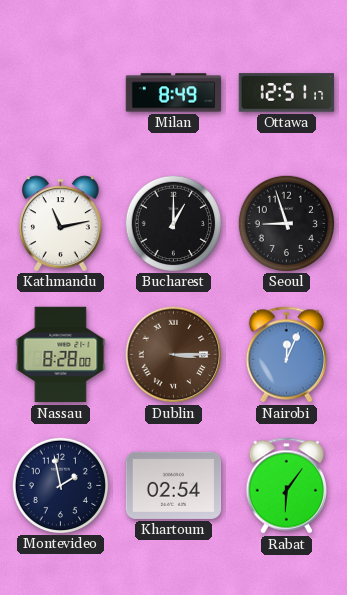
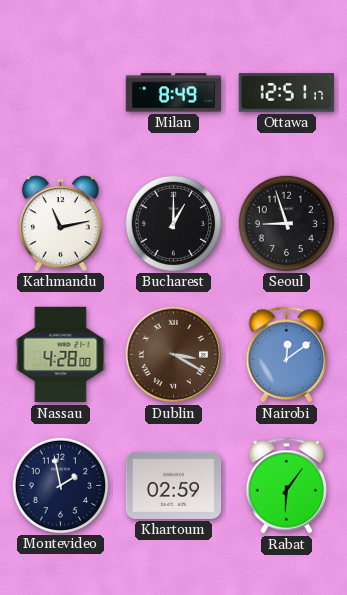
Nassau: 8:28 -> 4:28 (61, 355)
Dublin: 3:15 -> 3:20 (174, 355)
Nairobi: 12:04 -> 12:09 (286, 355)
Khartoum: 02:54 -> 02:59 (174, 485)
